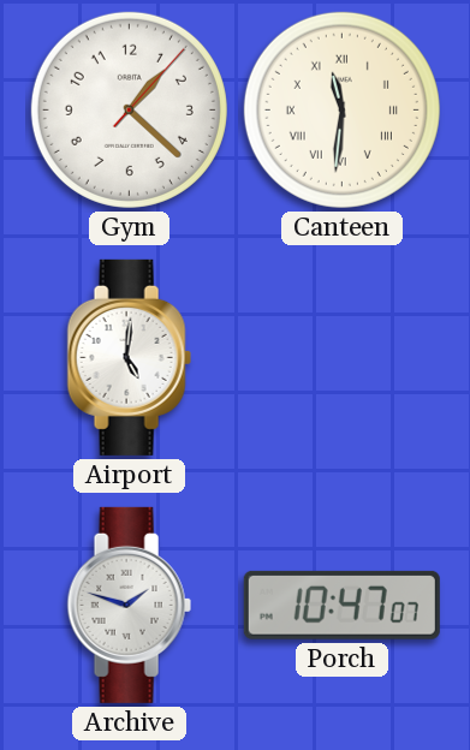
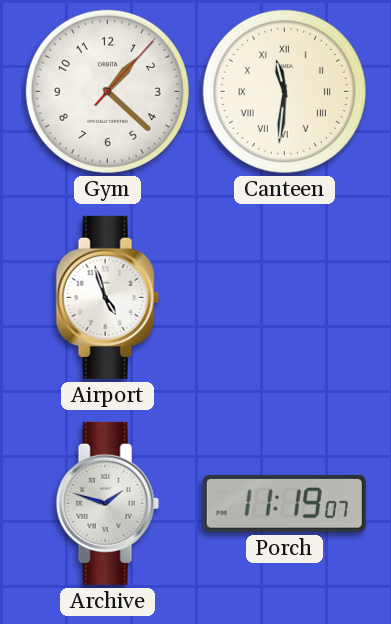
Airport: 5:01 -> 4:57 (107, 297)
Porch: 10:47 -> 11:19 (284, 503)
